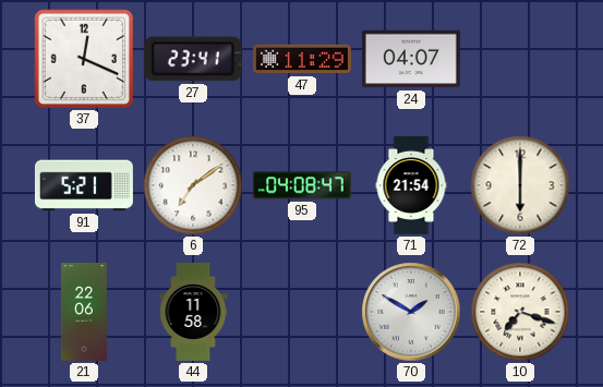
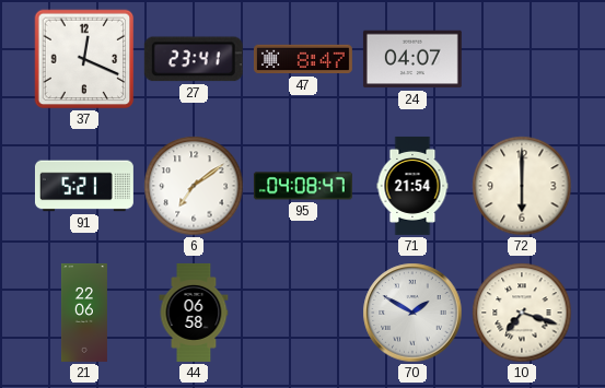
47: 11:29 -> 8:47 (303, 59)
44: 11:58 -> 06:58 (194, 313)
